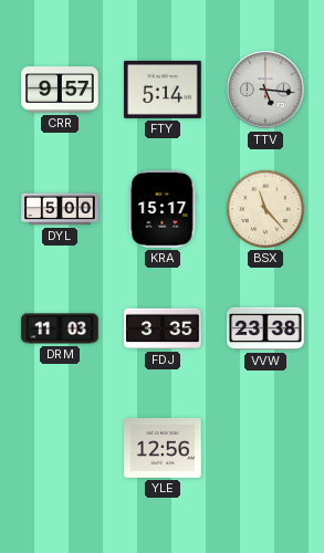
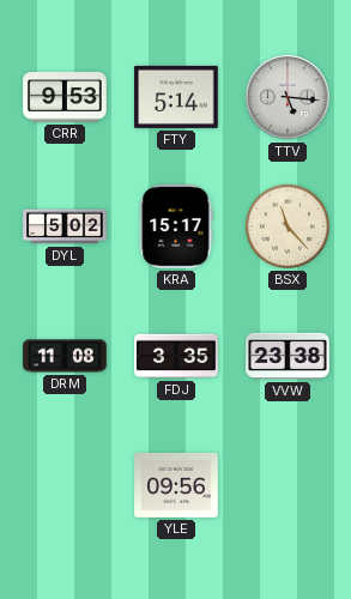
CRR: 9:57 -> 9:53 (65, 97)
DYL: 5:00 -> 5:02 (65, 226)
DRM: 11:03 -> 11:08 (65, 356)
YLE: 12:56 -> 09:56 (176, 486)
